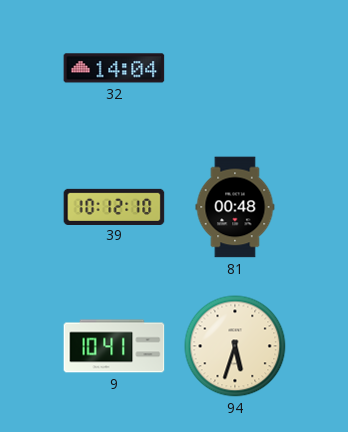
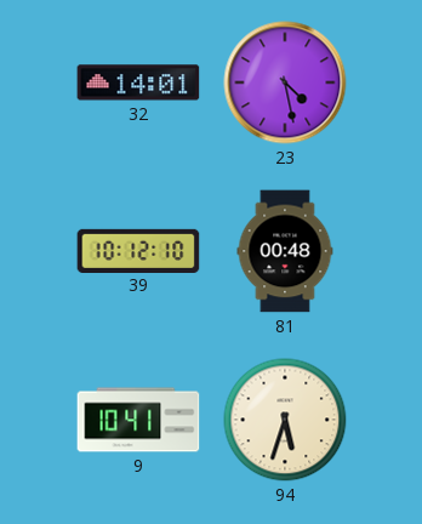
32: 14:04 -> 14:01 (138, 82)
23: none -> 4:28 (285, 82)
